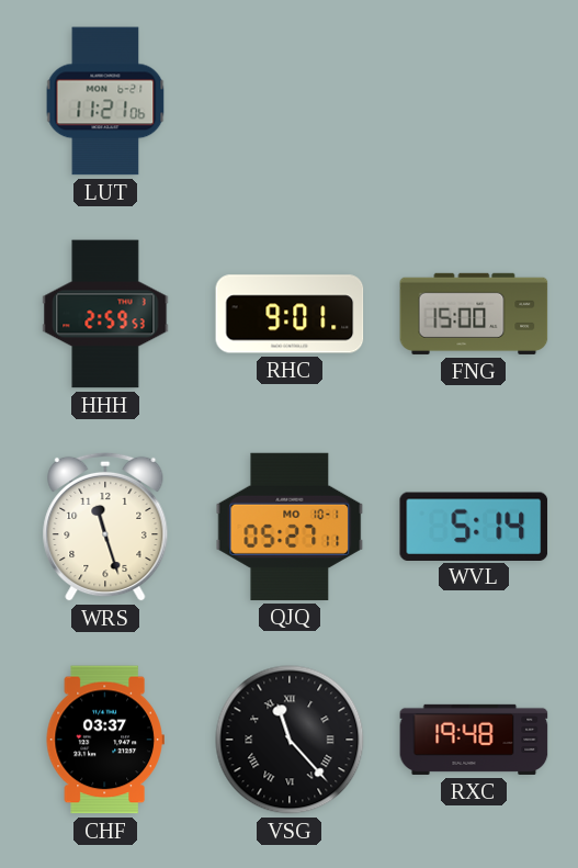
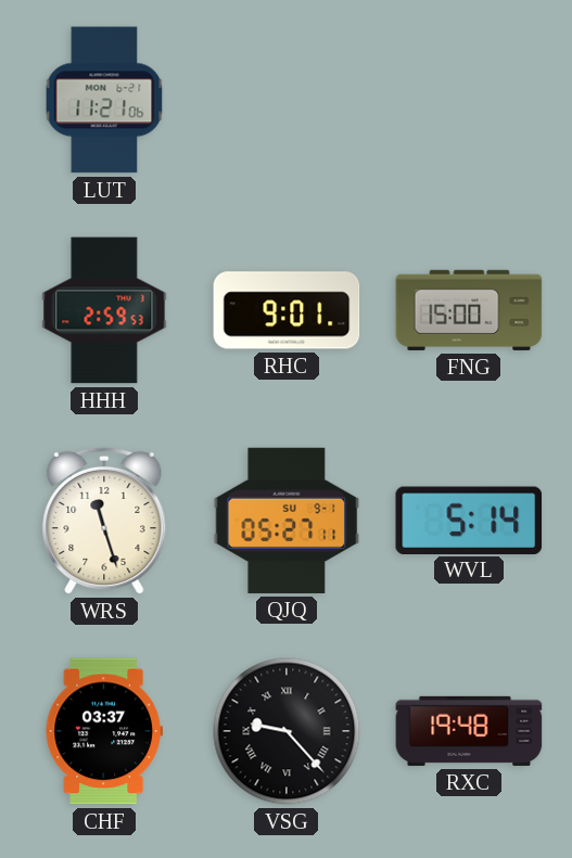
QJQ date: MO 10-1 -> SU 9-1 (287, 521)
VSG: 11:23 -> 9:23 (287, 731)
